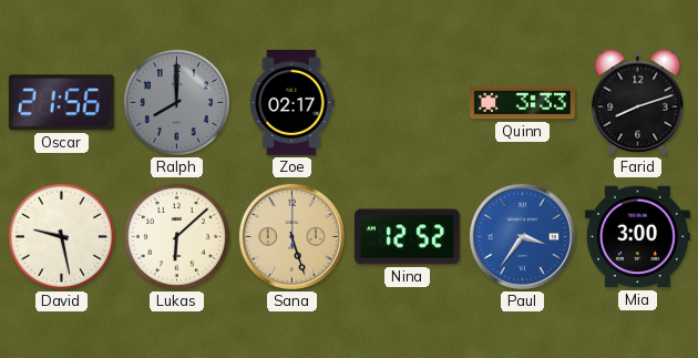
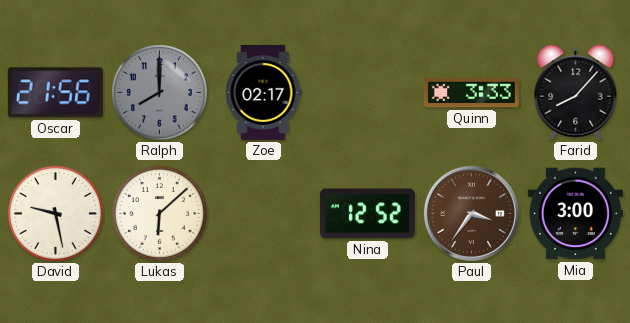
Farid: 8:12 -> 8:07 (576, 93)
Sana: 5:27 -> none (291, 236)
Paul dial: blue -> brown (471, 213)
